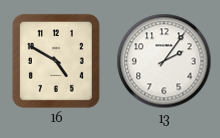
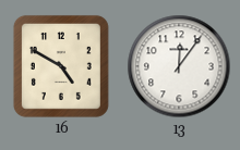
13: 2:06 -> 12:06 (179, 66)
